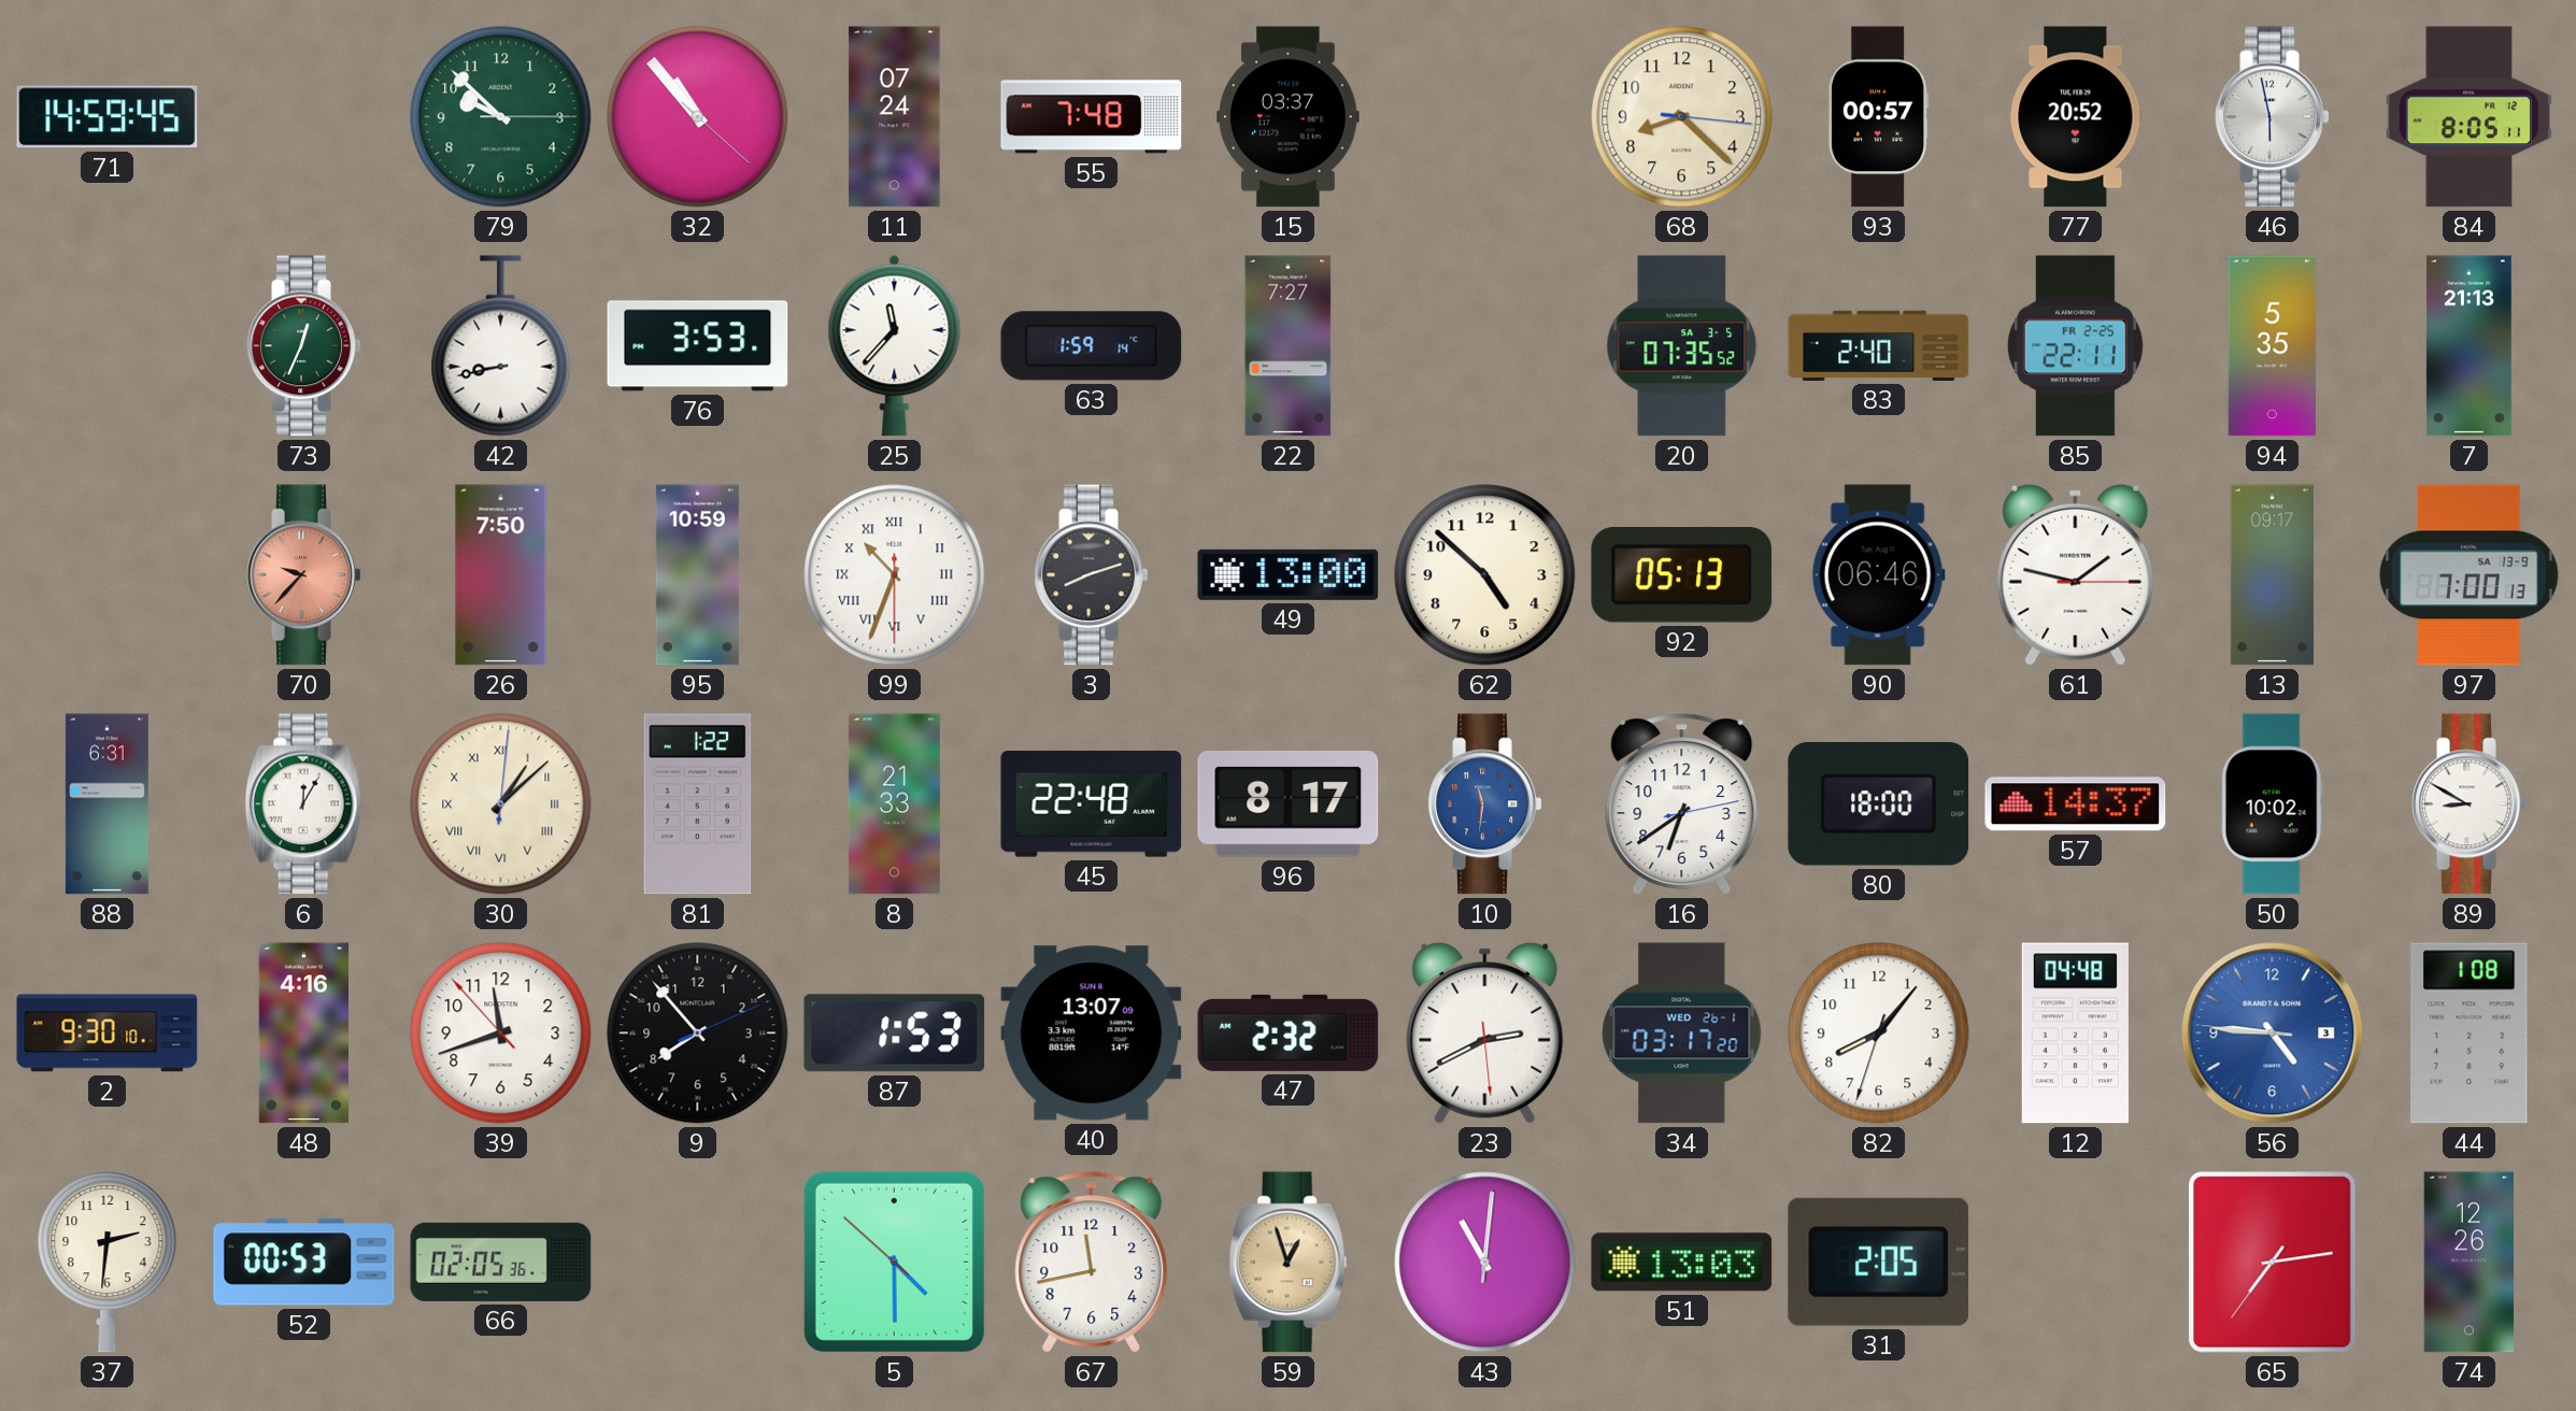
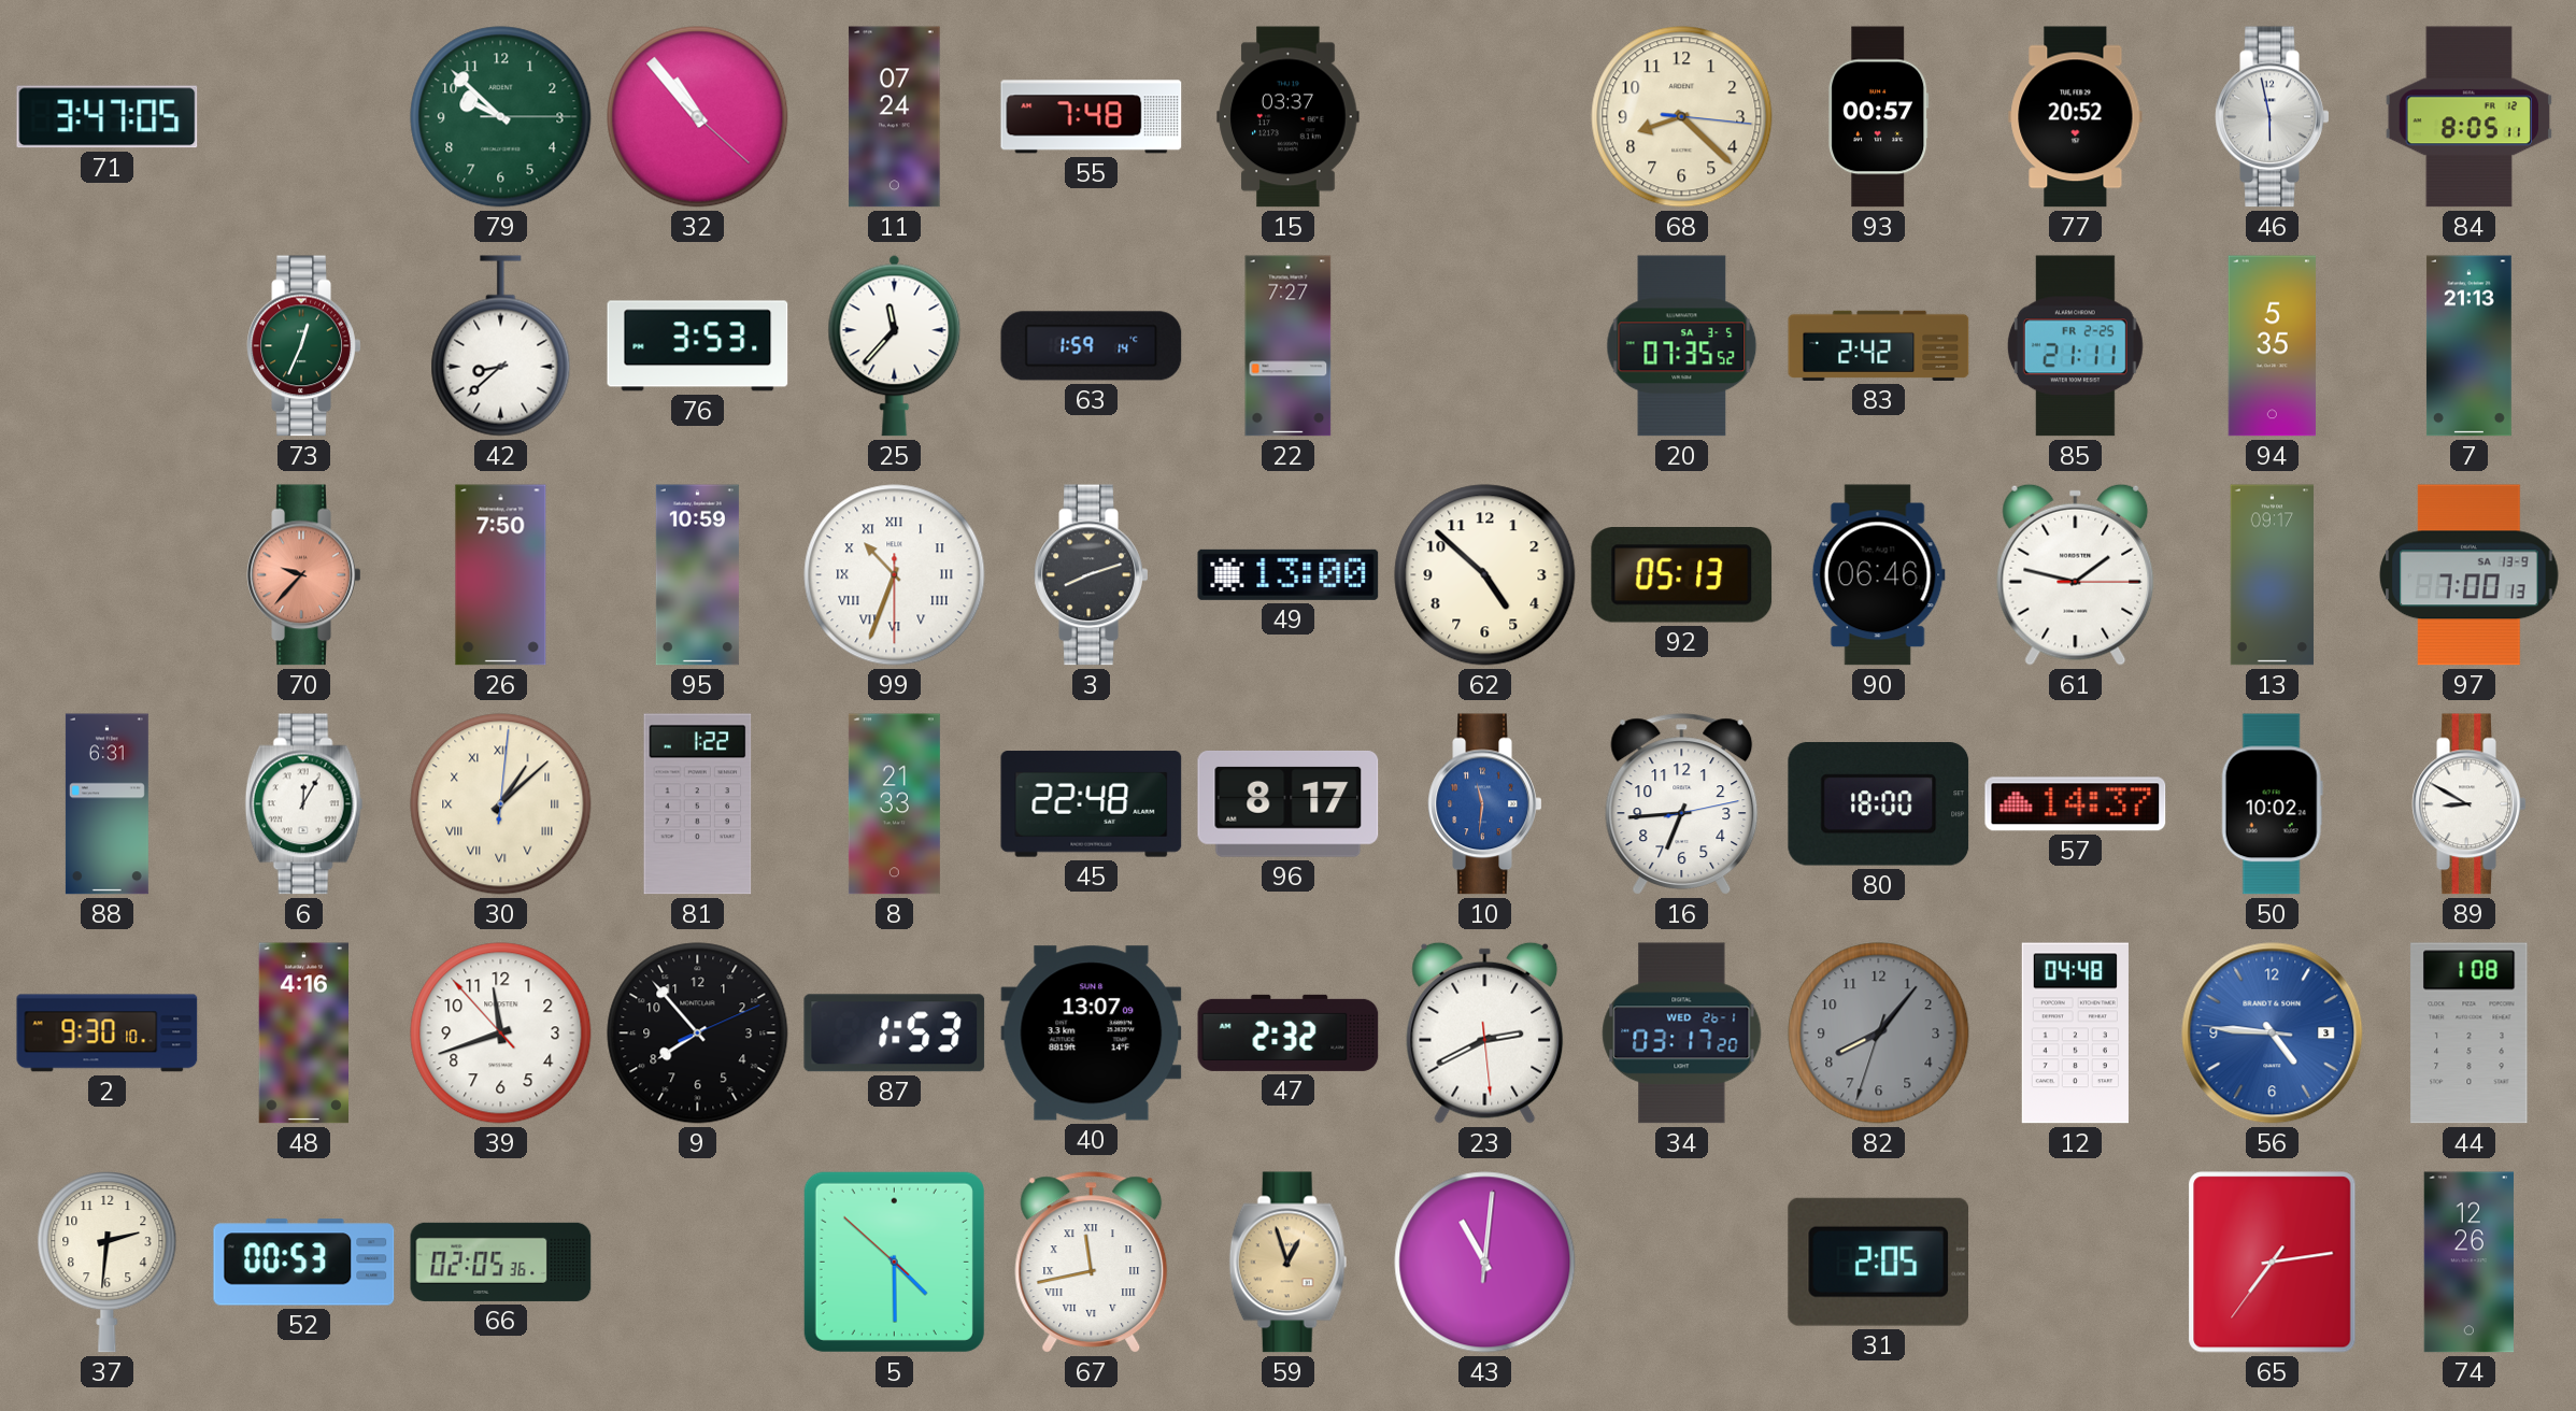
71: 14:59 -> 3:47 (108, 117)
42: 8:43 -> 8:38 (501, 346)
83: 2:40 -> 2:42 (1879, 345)
85: 22:11 -> 21:11 (2075, 346)
16: 6:39 -> 6:44 (1682, 804)
82 dial: white -> grey (1879, 1034)
67 numerals: Arabic -> Roman (1092, 1263)
51: 13:03 -> none (1682, 1263)
